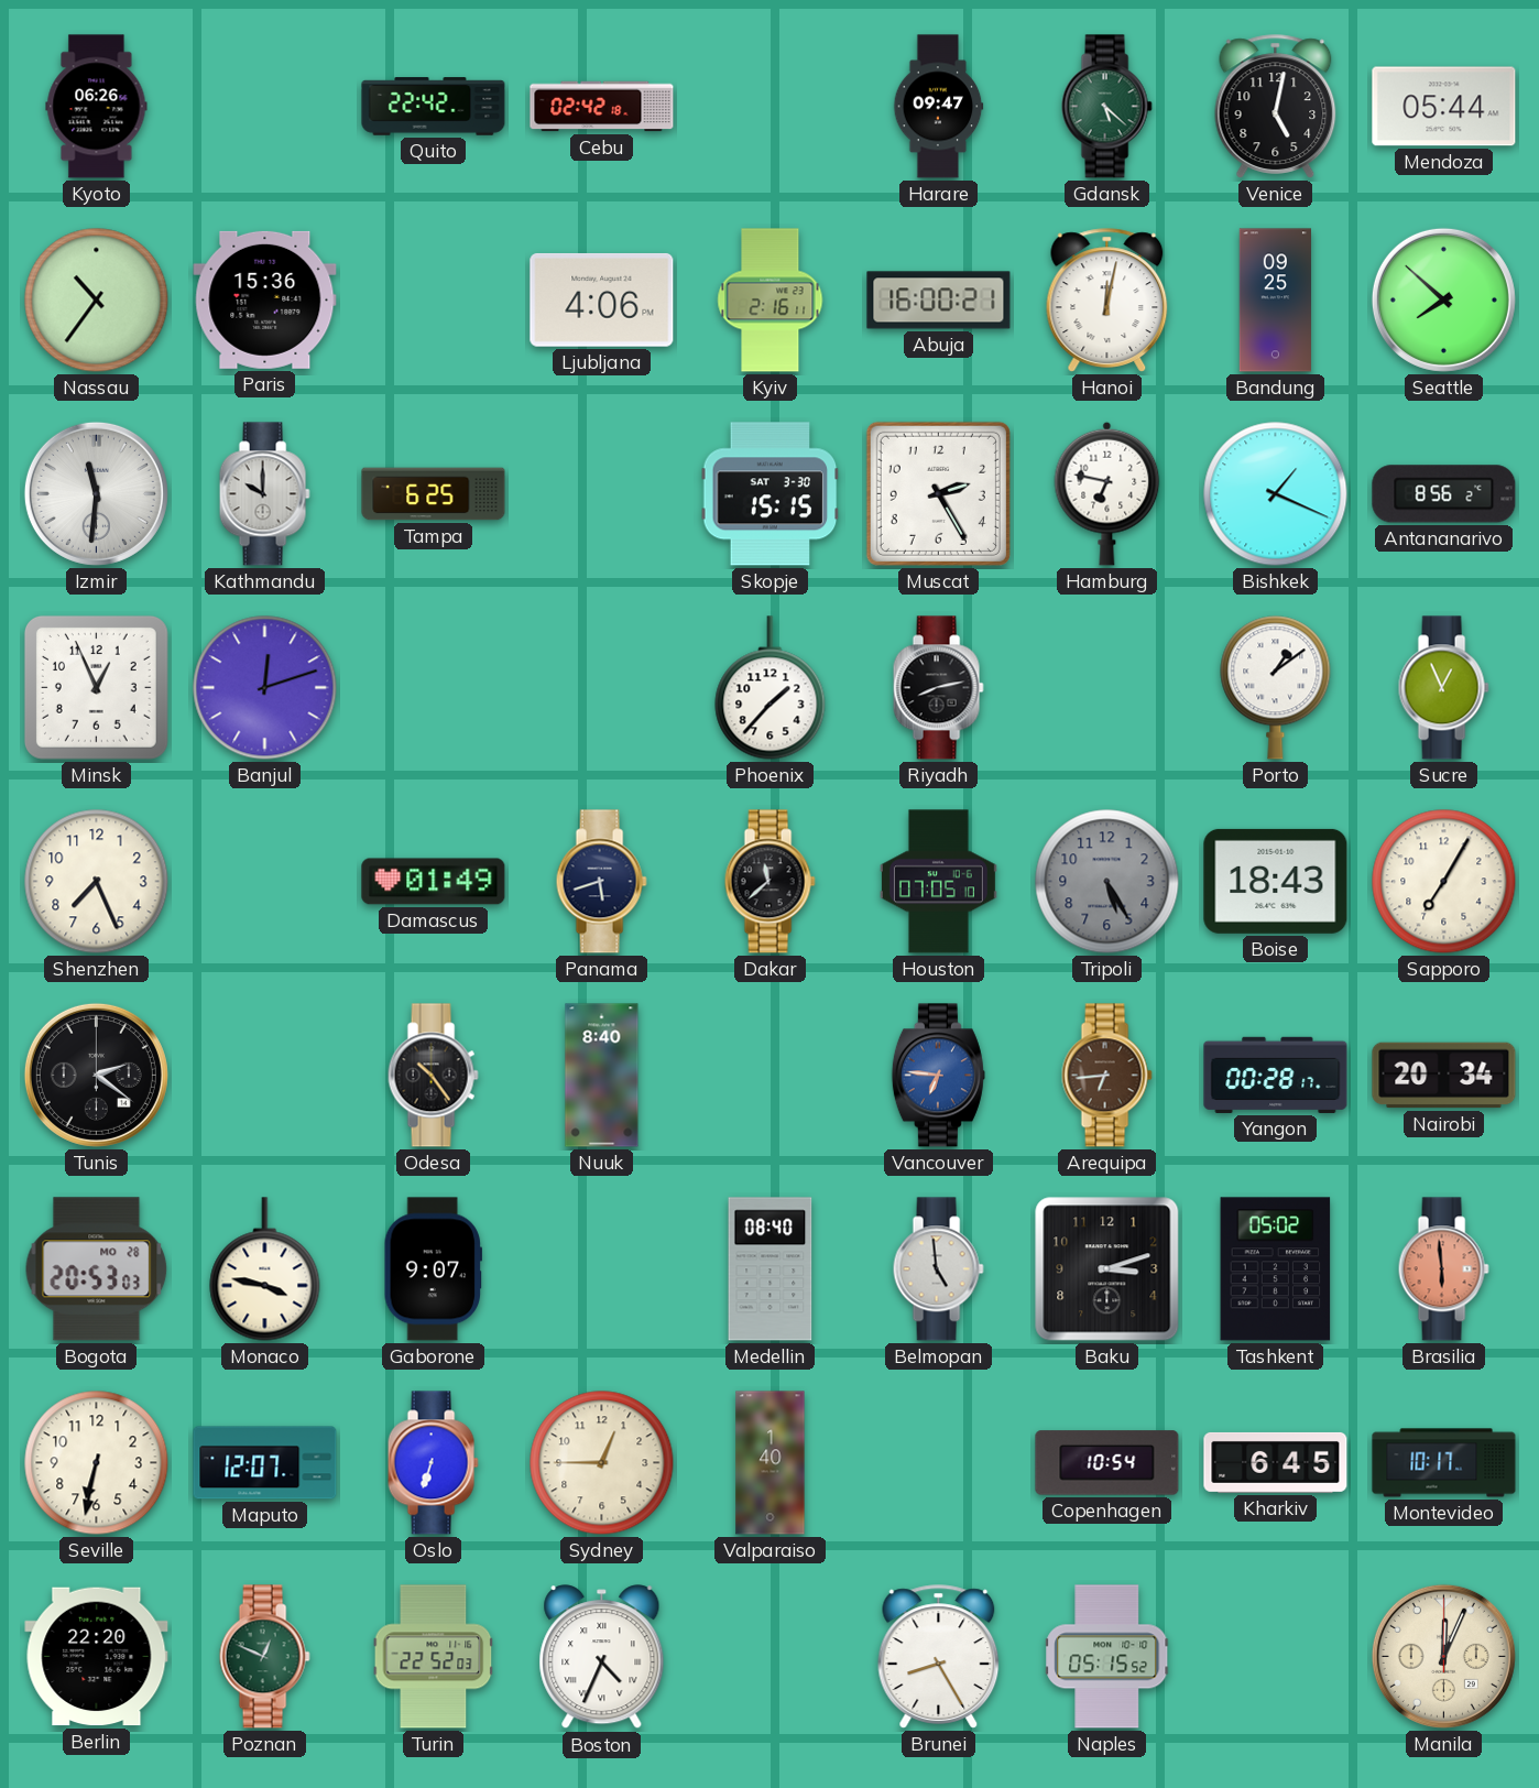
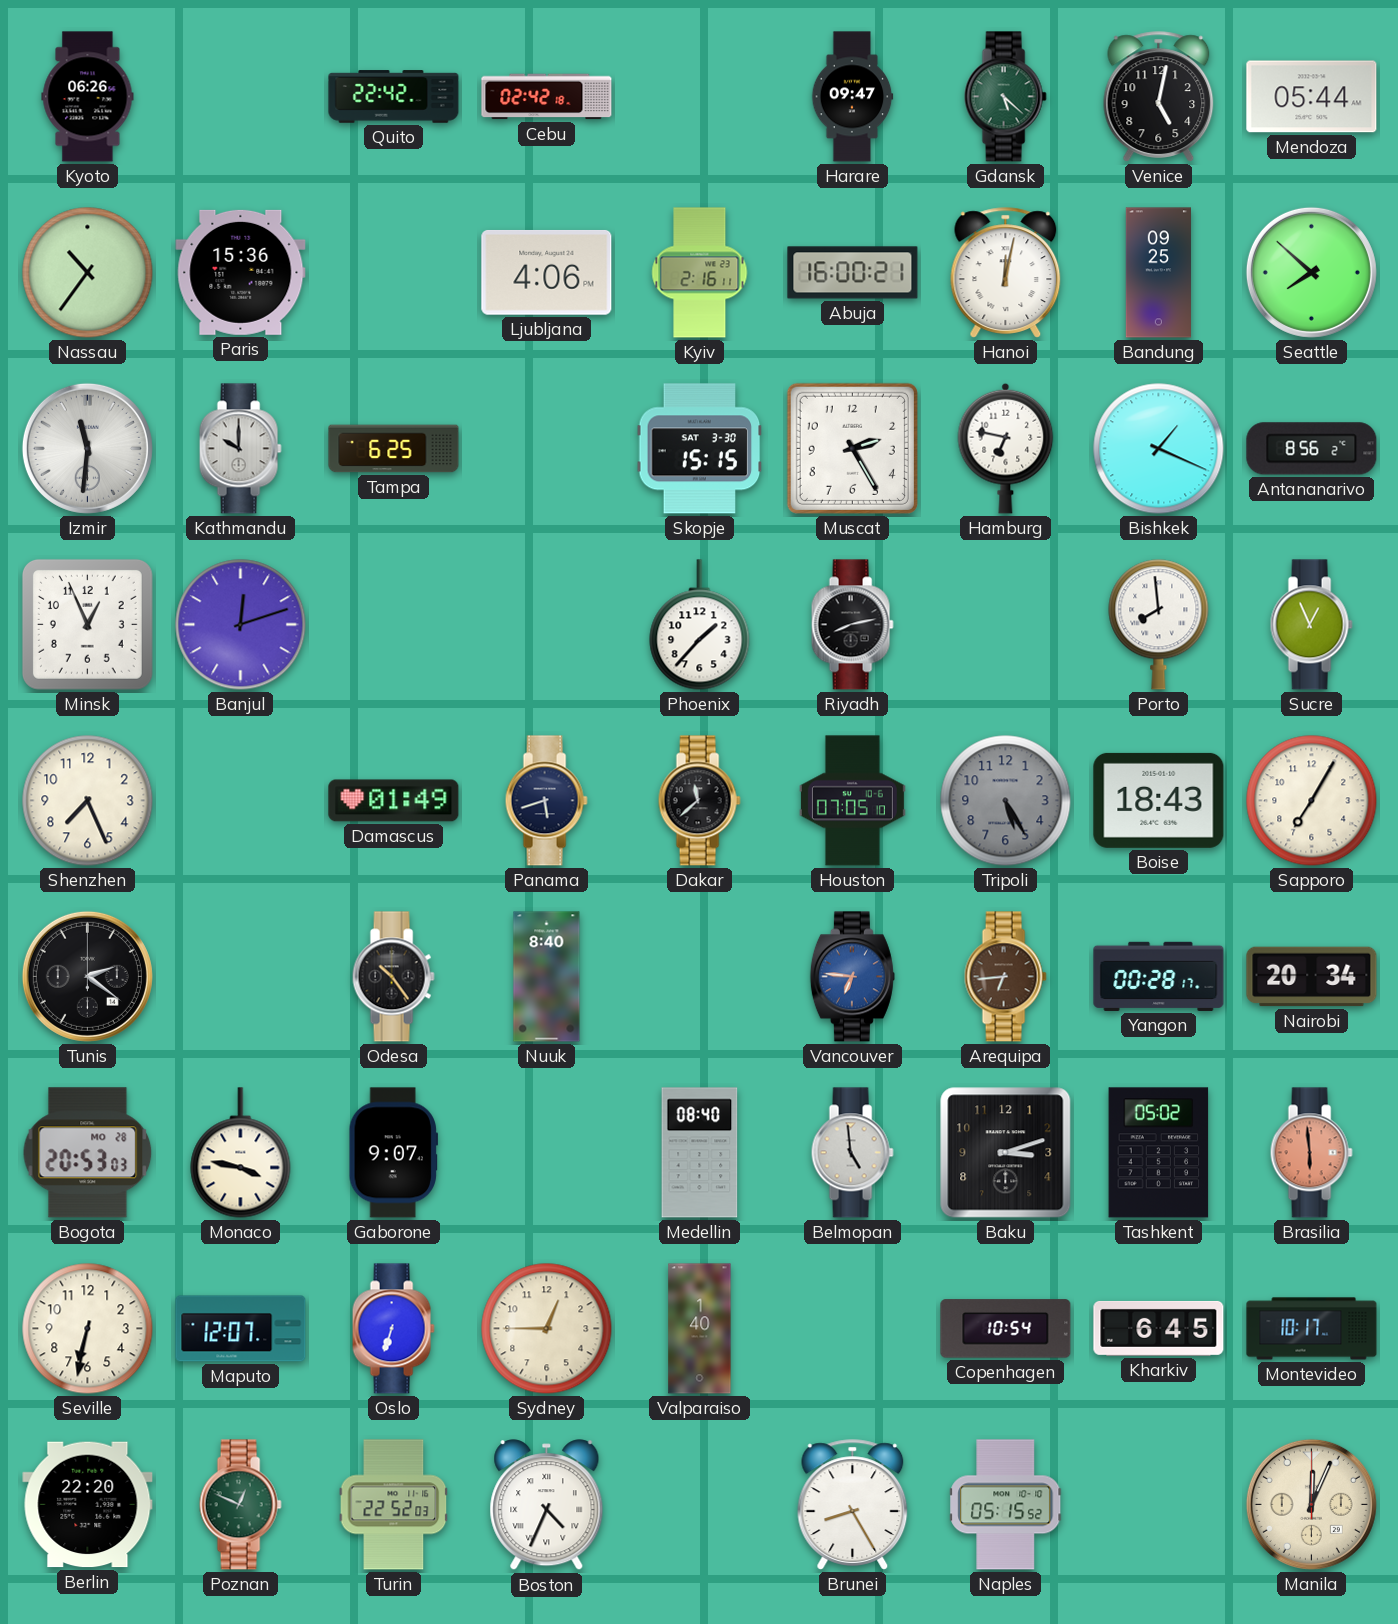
Porto: 1:09 -> 7:59 (1159, 625)
